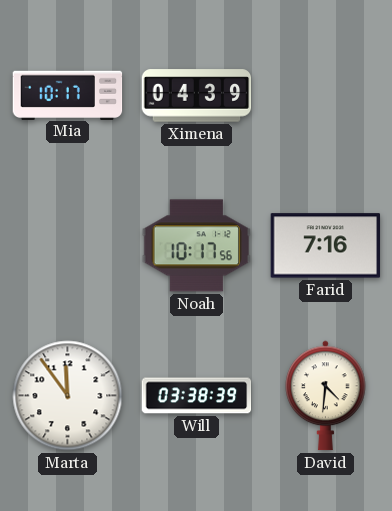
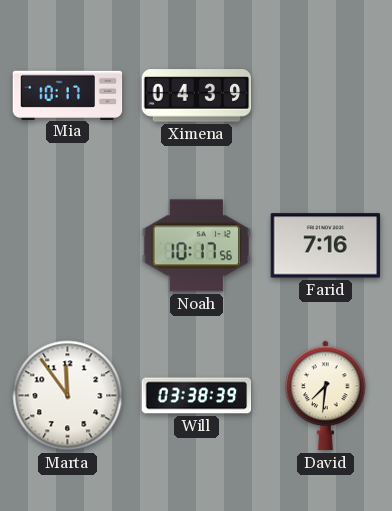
David: 4:31 -> 7:31 (326, 396)
